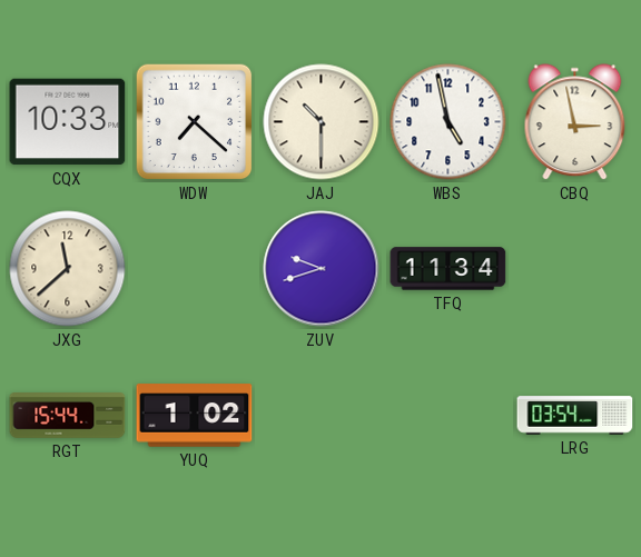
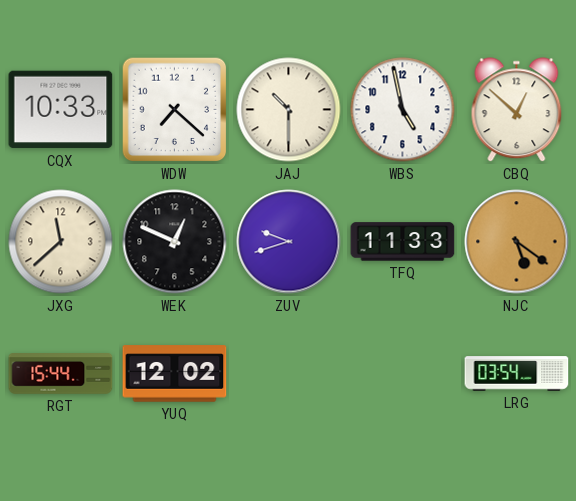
CBQ: 2:58 -> 12:52 (517, 110)
WEK: none -> 12:49 (175, 242)
TFQ: 11:34 -> 11:33 (403, 242)
NJC: none -> 5:21 (517, 242)
YUQ: 1:02 -> 12:02 (175, 374)
